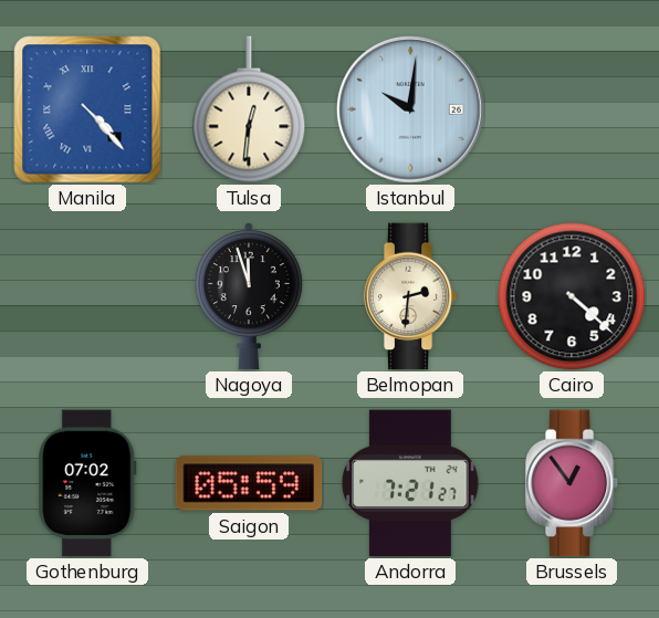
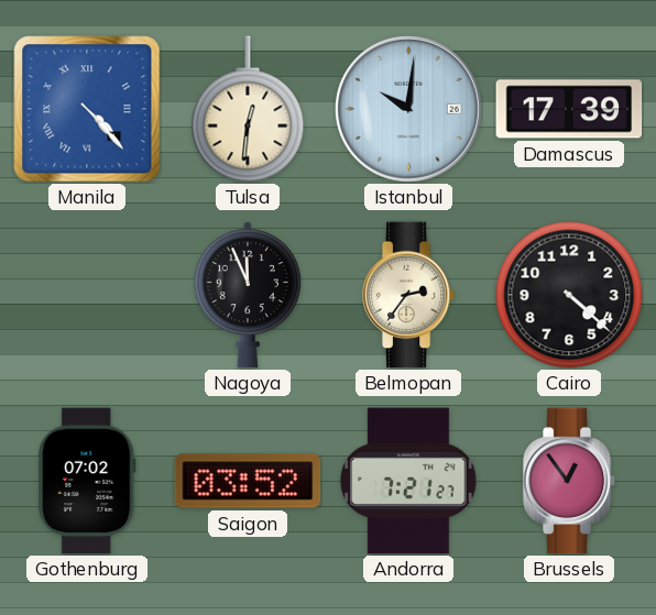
Damascus: none -> 17:39 (569, 109)
Nagoya: 11:57 -> 11:56 (248, 295)
Belmopan: 2:31 -> 2:36 (408, 295)
Saigon: 05:59 -> 03:52 (248, 481)
